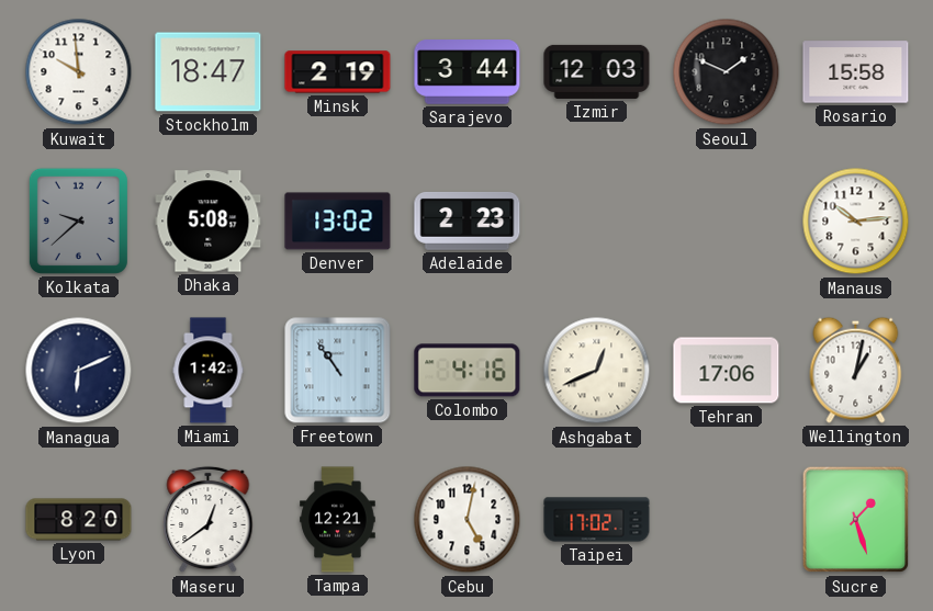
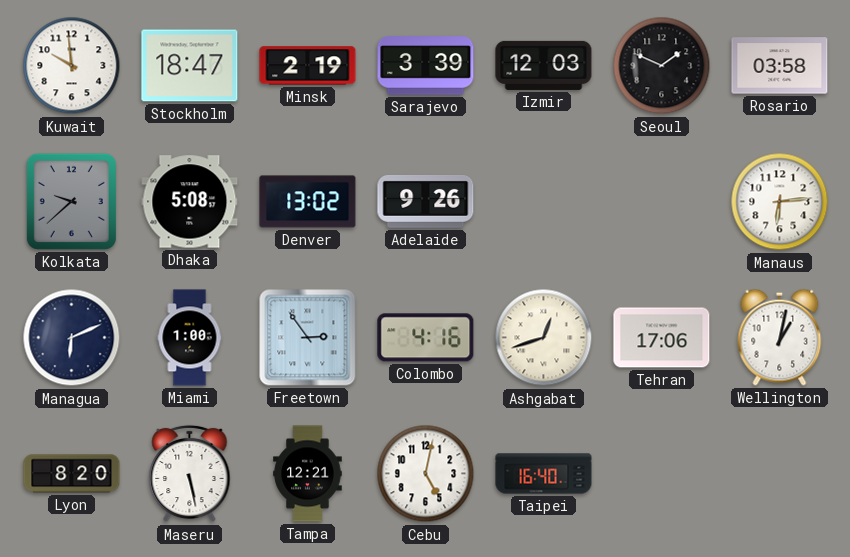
Sarajevo: 3:44 -> 3:39 (426, 66)
Rosario: 15:58 -> 03:58 (780, 66)
Adelaide: 2:23 -> 9:26 (426, 201)
Manaus: 10:14 -> 6:14 (780, 202)
Miami: 1:42 -> 1:00 (190, 338)
Freetown: 10:54 -> 2:54 (308, 338)
Ashgabat: 12:41 -> 12:42 (544, 338)
Maseru: 12:39 -> 5:28 (190, 474)
Taipei: 17:02 -> 16:40 (544, 474)
Sucre: 1:27 -> none (856, 520)
